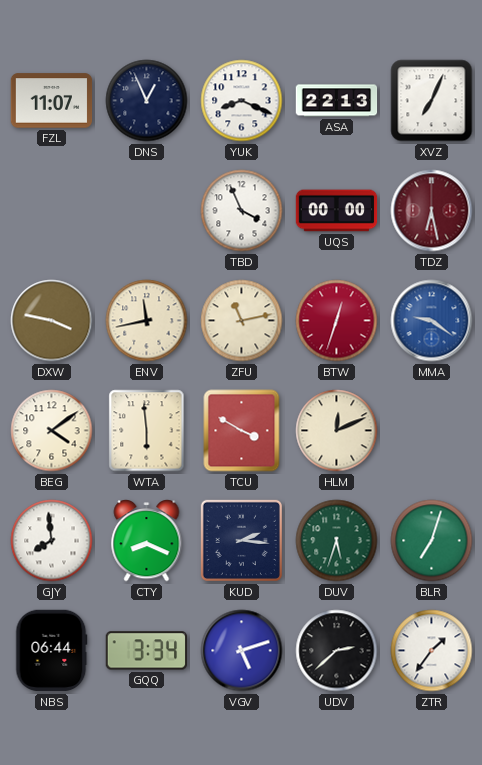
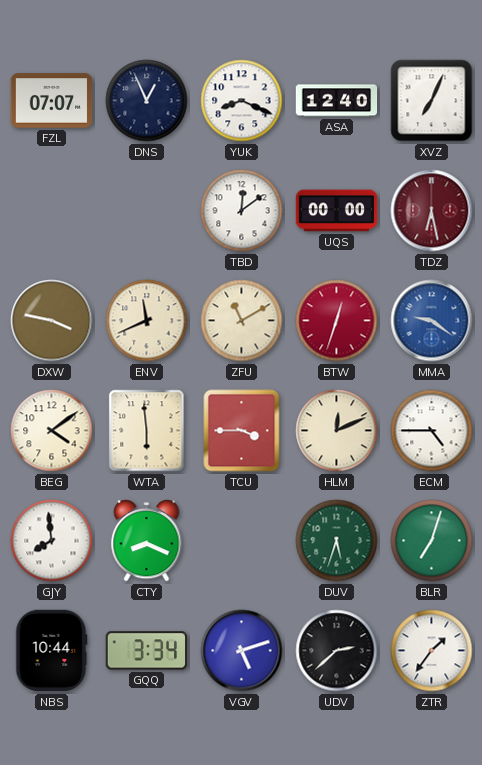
FZL: 11:07 -> 07:07 (52, 101)
ASA: 22:13 -> 12:40 (337, 101)
TBD: 3:56 -> 12:09 (242, 211)
ENV: 11:43 -> 11:41 (147, 321)
ZFU: 11:13 -> 11:10 (242, 321)
TCU: 3:50 -> 3:45 (242, 431)
ECM: none -> 4:45 (432, 431)
KUD: 2:16 -> none (241, 540)
NBS: 06:44 -> 10:44 (52, 651)
